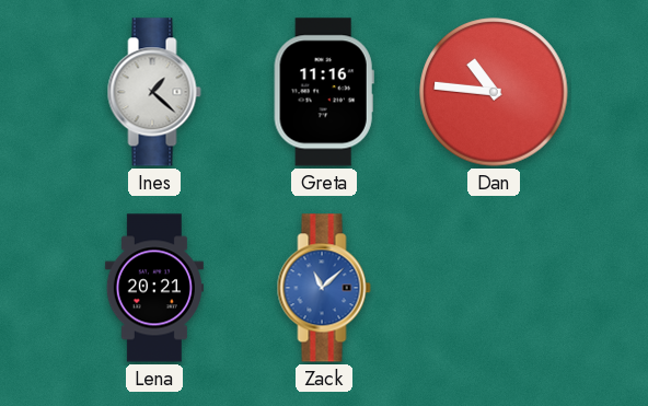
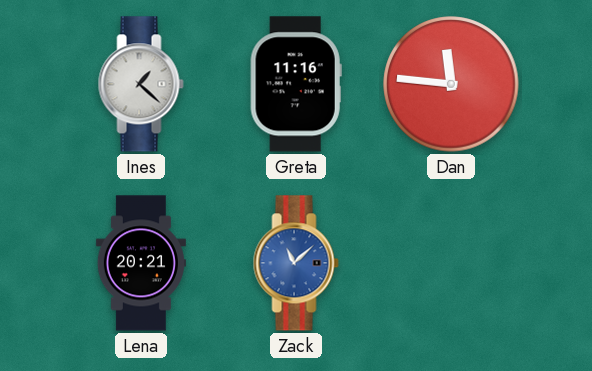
Dan: 10:46 -> 11:46 (451, 84)
